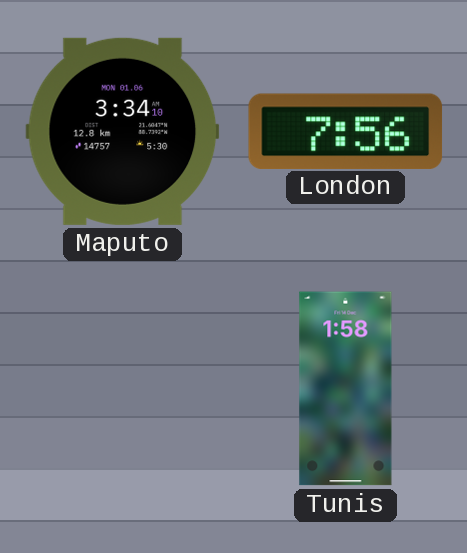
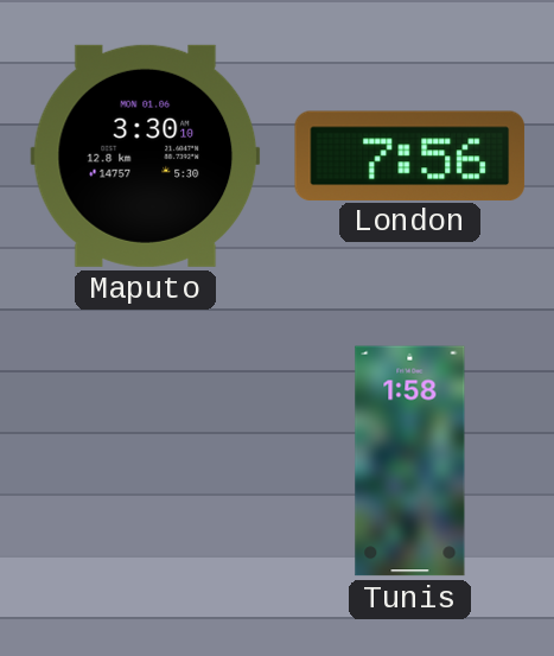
Maputo: 3:34 -> 3:30 (146, 155)
